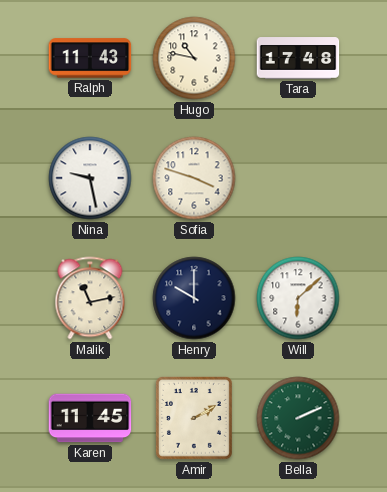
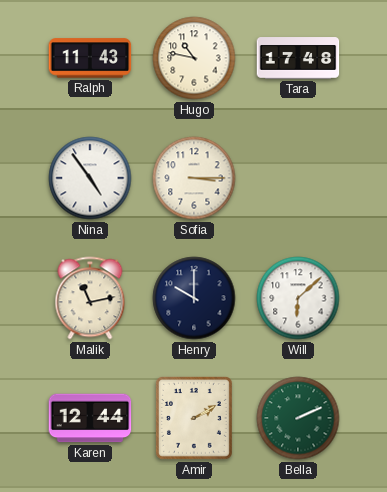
Nina: 9:28 -> 4:54 (90, 178)
Sofia: 3:48 -> 3:15 (194, 178)
Karen: 11:45 -> 12:44 (90, 418)
